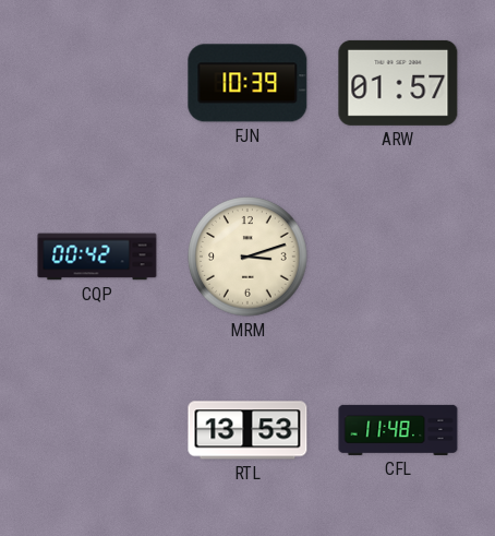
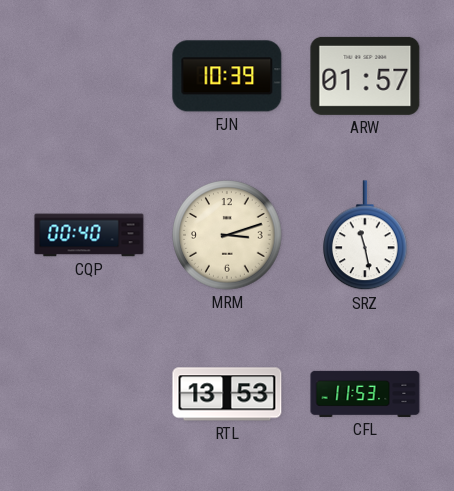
CQP: 00:42 -> 00:40 (89, 235)
SRZ: none -> 11:28 (366, 236)
CFL: 11:48 -> 11:53 (365, 394)
